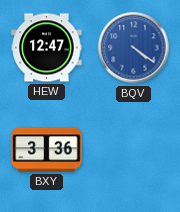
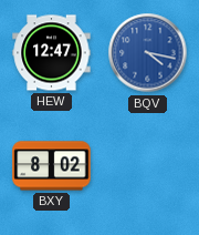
BQV: 4:21 -> 4:17 (148, 53)
BXY: 3:36 -> 8:02 (52, 166)
